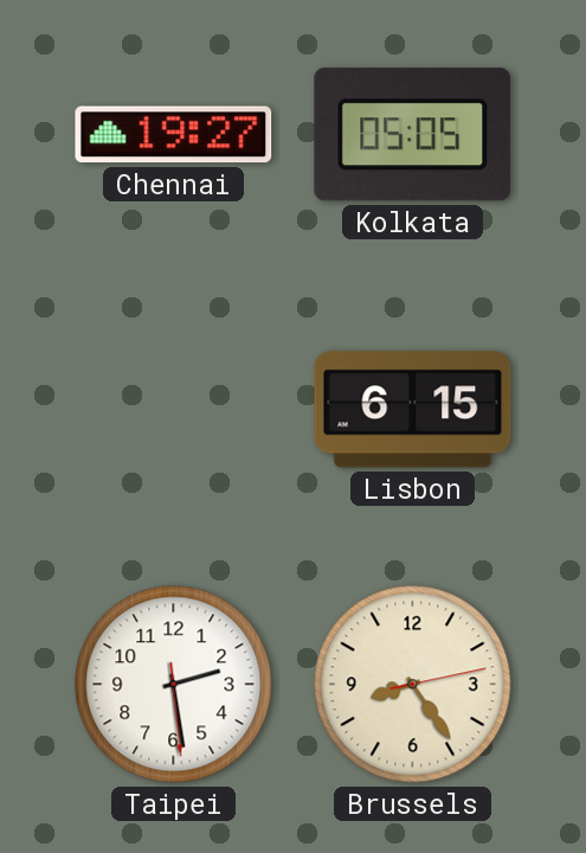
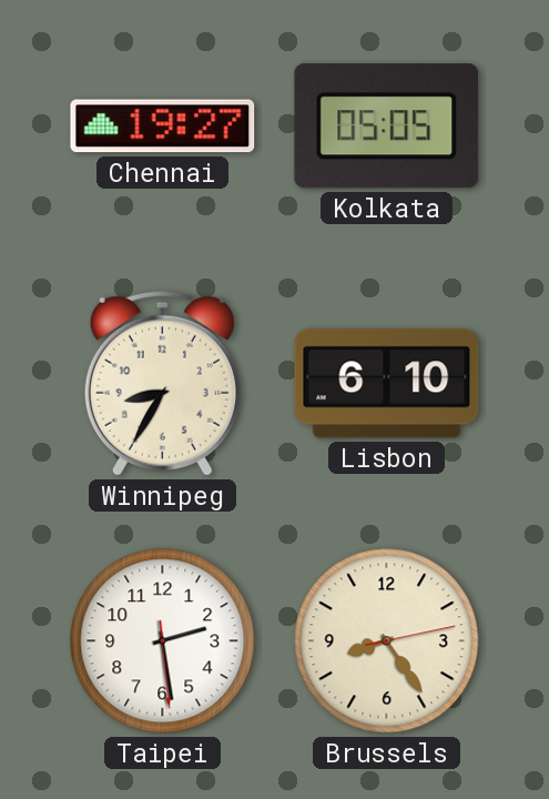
Winnipeg: none -> 8:35 (162, 383)
Lisbon: 6:15 -> 6:10 (387, 384)
